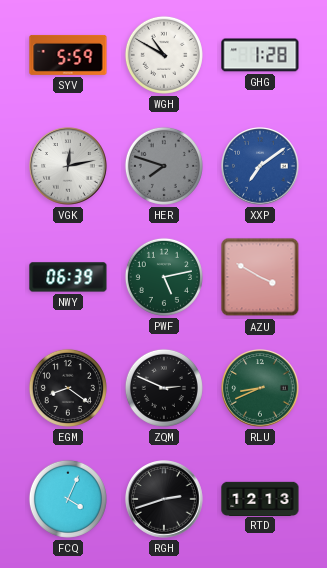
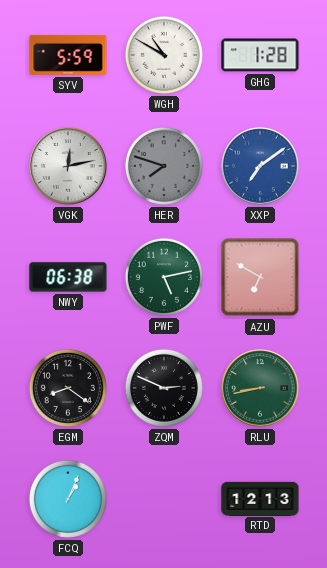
NWY: 06:39 -> 06:38 (68, 277)
AZU: 3:50 -> 6:50 (260, 277)
RLU: 8:41 -> 8:43 (260, 388)
FCQ: 4:04 -> 1:04 (68, 499)
RGH: 2:42 -> none (164, 499)
